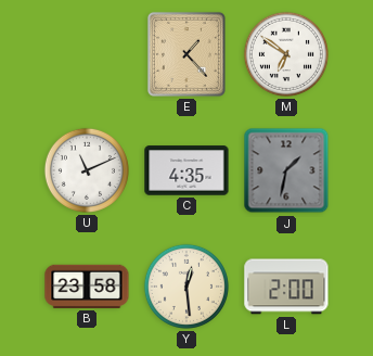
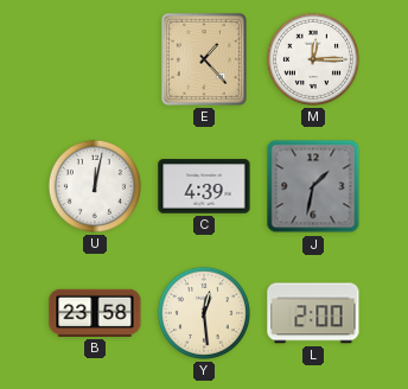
M: 6:51 -> 12:15 (313, 59)
U: 11:11 -> 12:02 (95, 186)
C: 4:35 -> 4:39 (204, 186)
